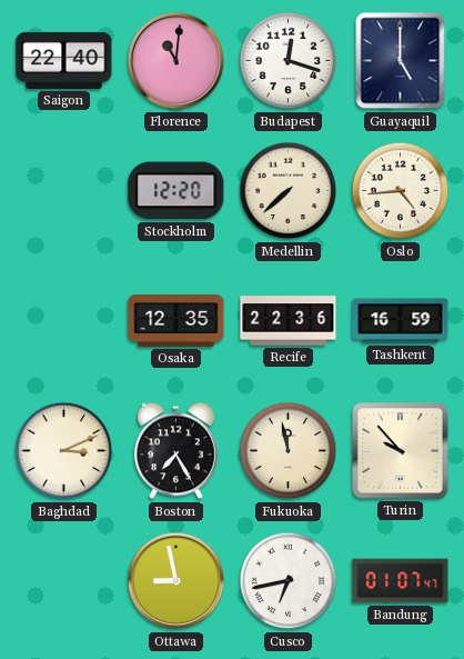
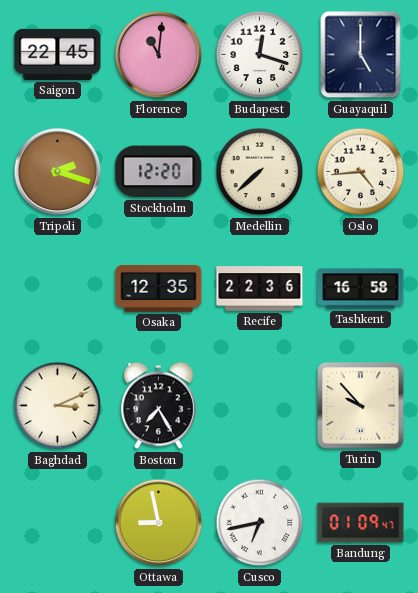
Saigon: 22:40 -> 22:45 (58, 54)
Tripoli: none -> 2:18 (58, 172)
Tashkent: 16:59 -> 16:58 (361, 289)
Fukuoka: 11:58 -> none (289, 451)
Bandung: 01:07 -> 01:09 (361, 523)
